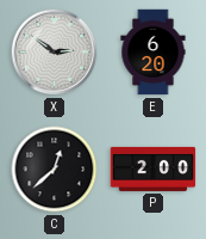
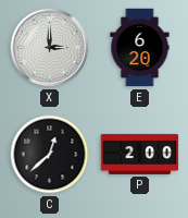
X: 2:51 -> 3:00 (50, 48)
